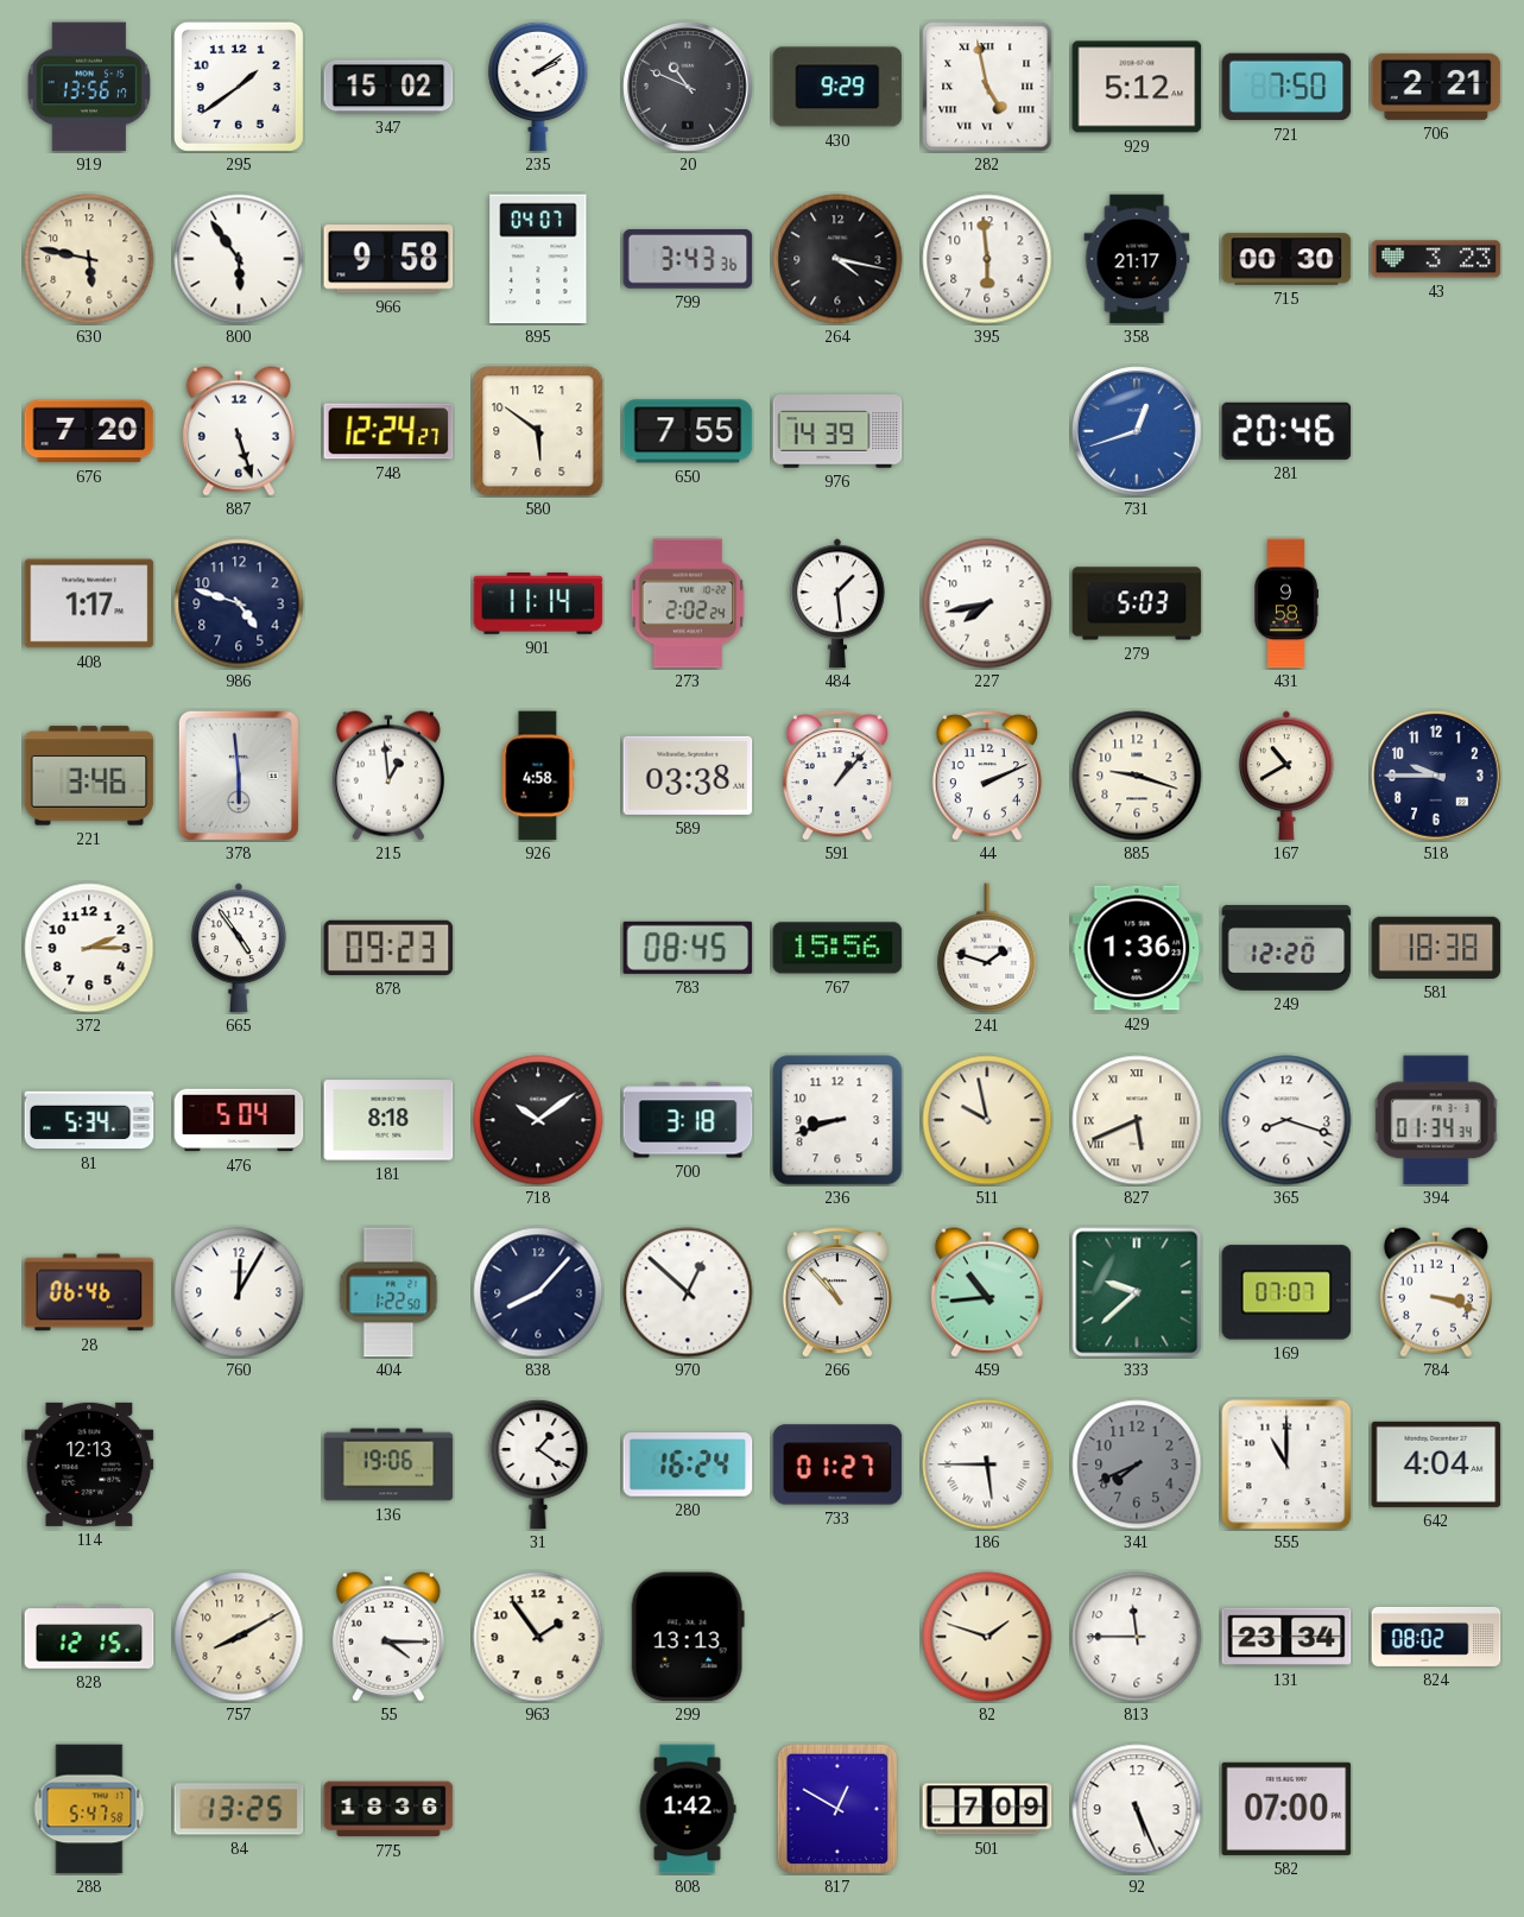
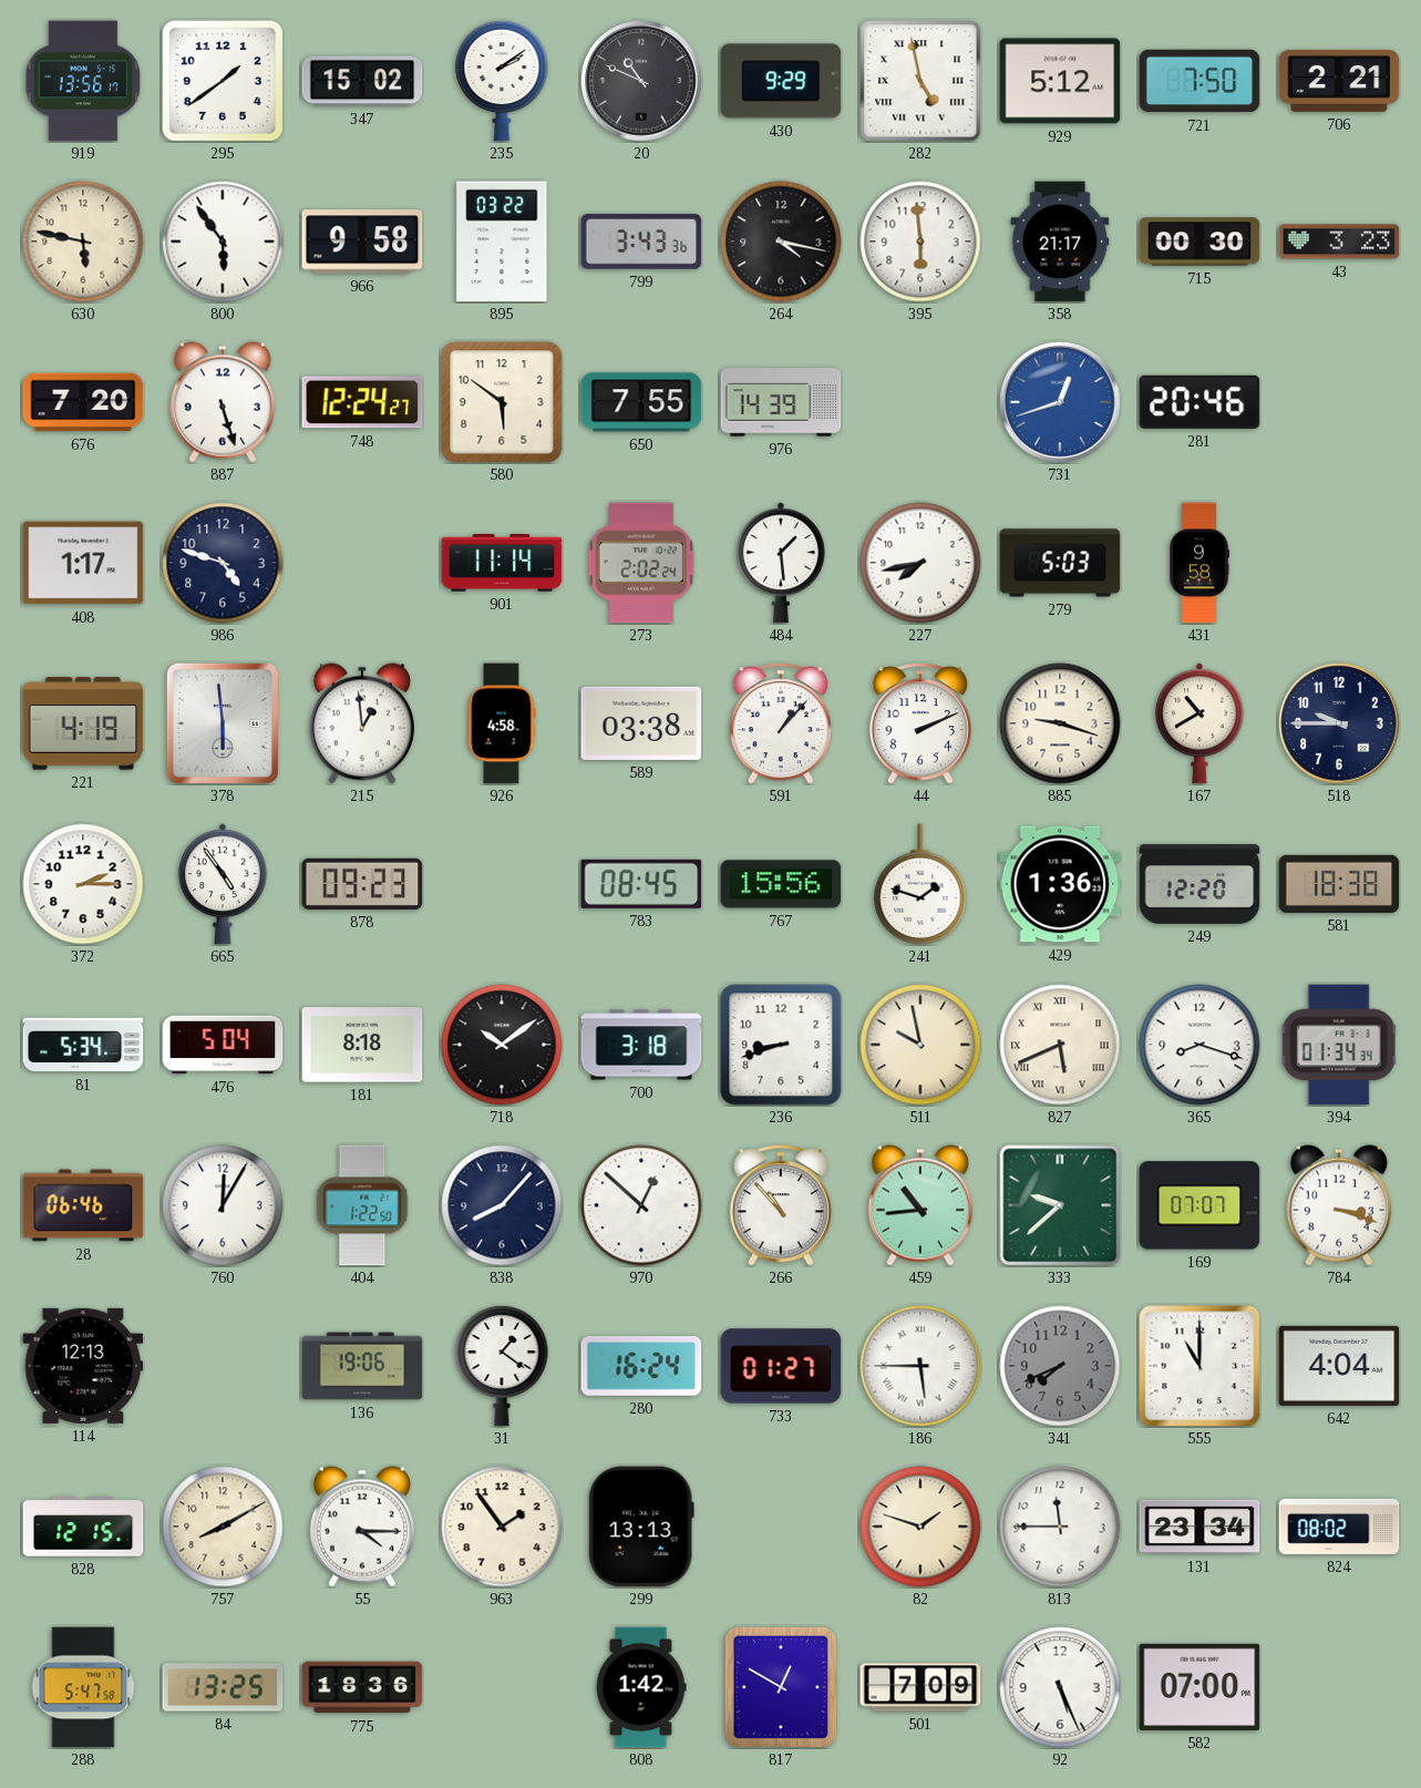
895: 04:07 -> 03:22 (502, 242)
221: 3:46 -> 4:19 (83, 723)
